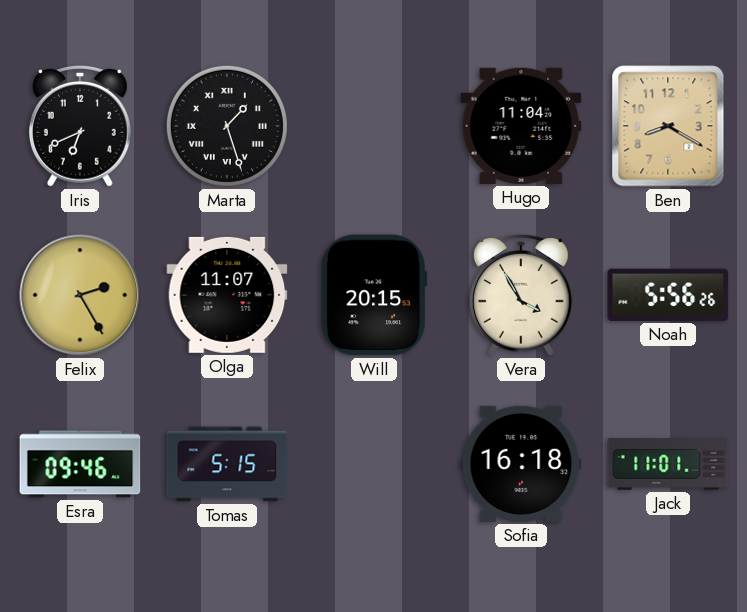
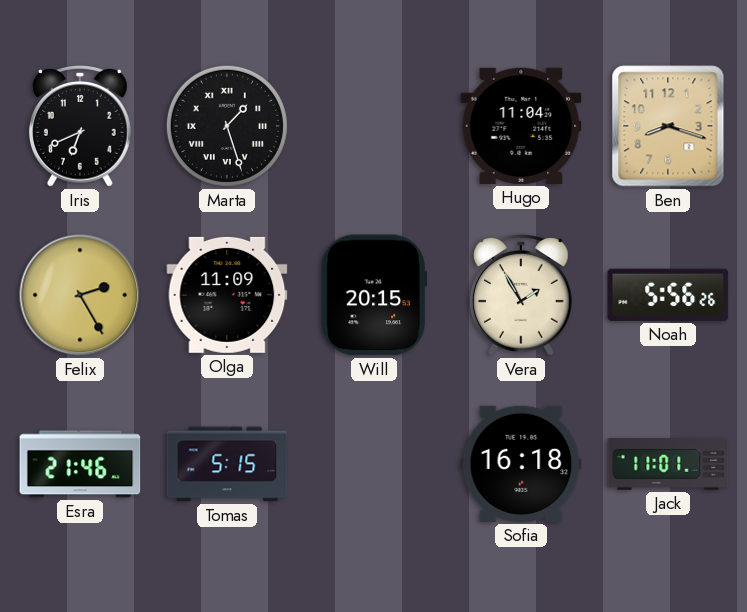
Ben: 8:20 -> 8:18 (668, 126)
Olga: 11:07 -> 11:09 (227, 295)
Vera: 3:55 -> 1:55 (522, 296)
Esra: 09:46 -> 21:46 (80, 464)
